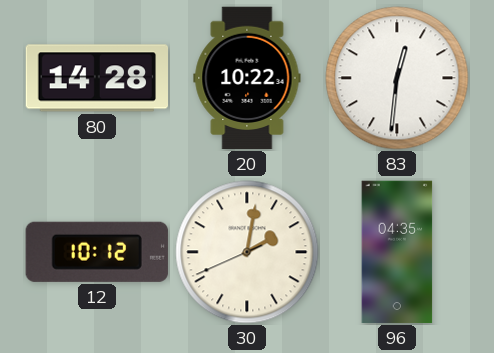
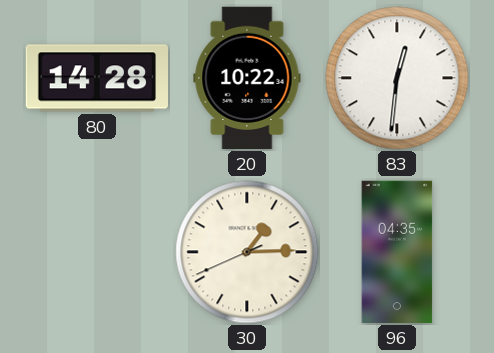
12: 10:12 -> none (97, 252)
30: 2:01 -> 1:14 (247, 252)
